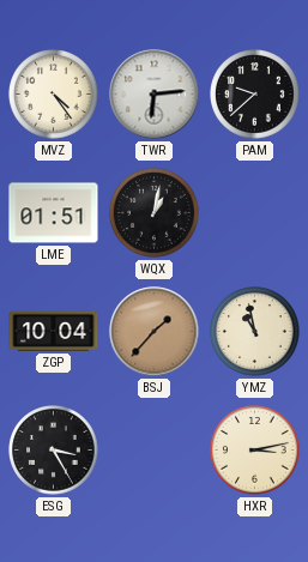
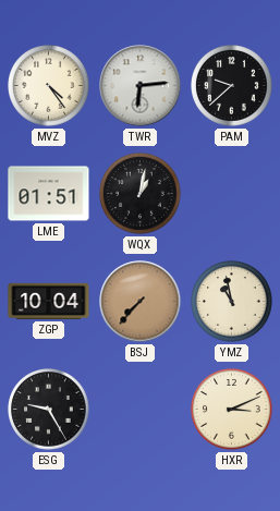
BSJ: 1:37 -> 7:37 (141, 302)
ESG: 3:25 -> 9:25 (49, 410)
HXR: 3:13 -> 3:11 (232, 410)
